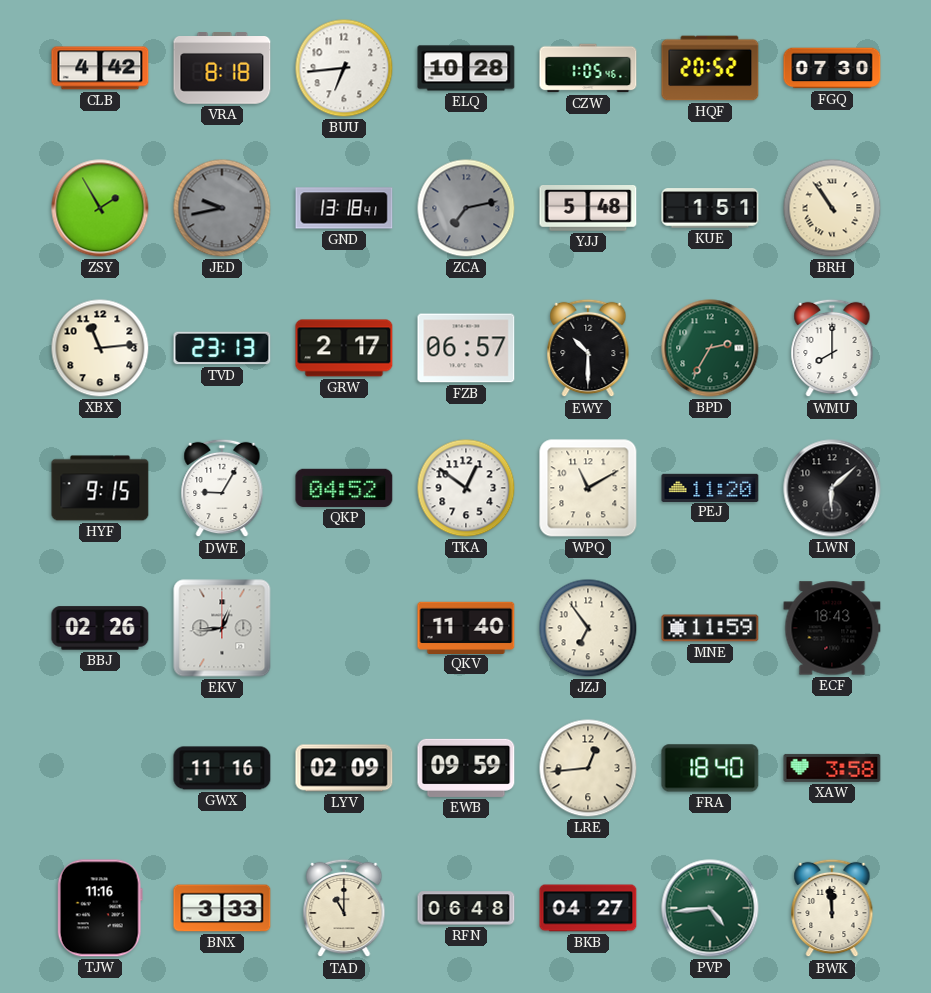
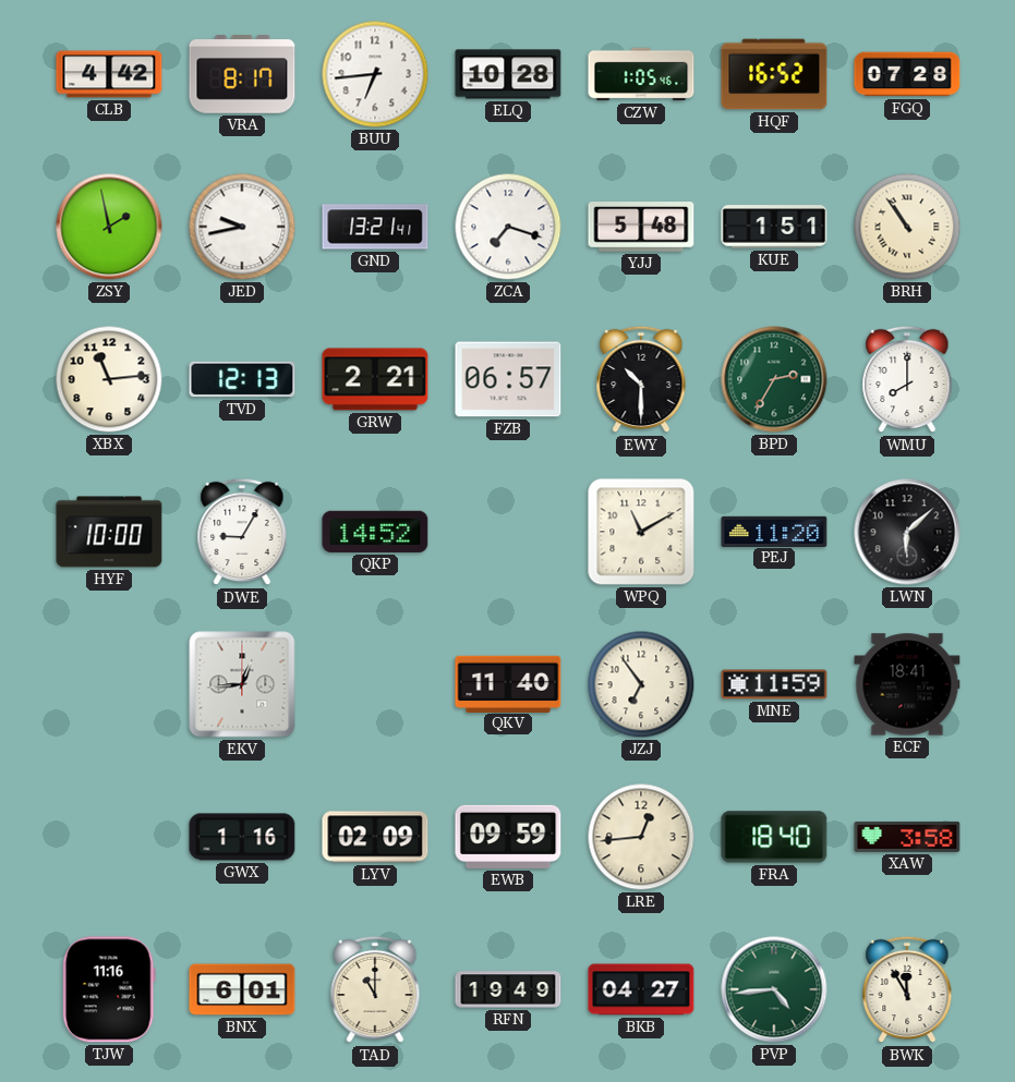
VRA: 8:18 -> 8:17 (242, 74)
HQF: 20:52 -> 16:52 (774, 74)
FGQ: 07:30 -> 07:28 (907, 74)
ZSY: 1:55 -> 1:58 (109, 227)
JED dial: grey -> white (242, 227)
GND: 13:18 -> 13:21 (375, 227)
ZCA: 7:13 -> 7:18 (508, 227)
ZCA dial: grey -> white (508, 227)
TVD: 23:13 -> 12:13 (242, 379)
GRW: 2:17 -> 2:21 (375, 379)
HYF: 9:15 -> 10:00 (109, 532)
QKP: 04:52 -> 14:52 (375, 532)
TKA: 12:51 -> none (466, 488)
BBJ: 02:26 -> none (100, 628)
ECF: 18:43 -> 18:41 (907, 684)
GWX: 11:16 -> 1:16 (242, 837)
BNX: 3:33 -> 6:01 (242, 989)
RFN: 06:48 -> 19:49 (508, 989)
BWK: 11:59 -> 11:55 (907, 989)
